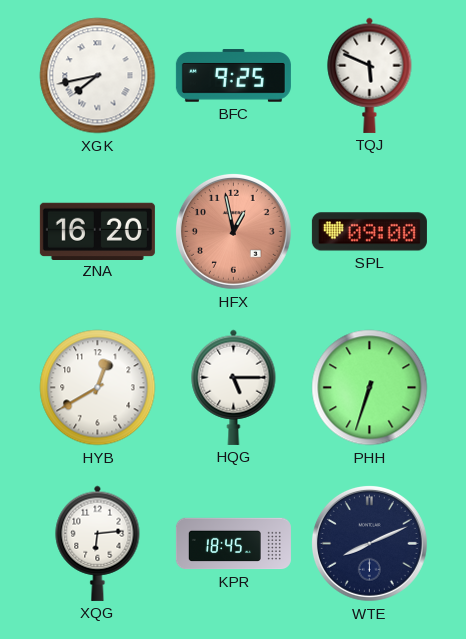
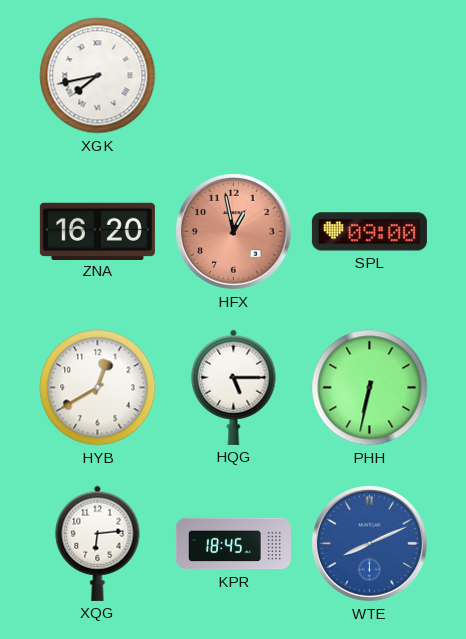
BFC: 9:25 -> none (233, 76)
TQJ: 5:49 -> none (370, 75)
PHH: 6:33 -> 6:32 (370, 388)
WTE dial: navy -> blue (369, 543)
